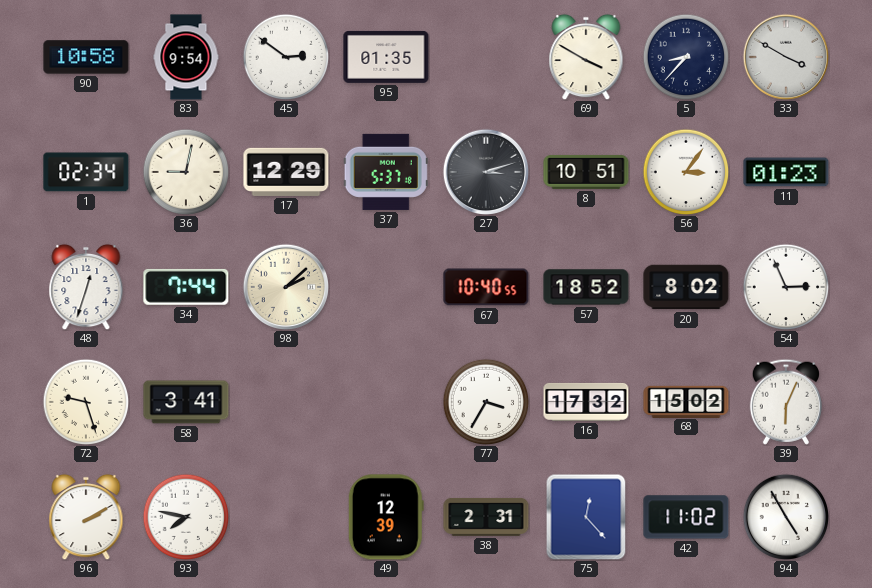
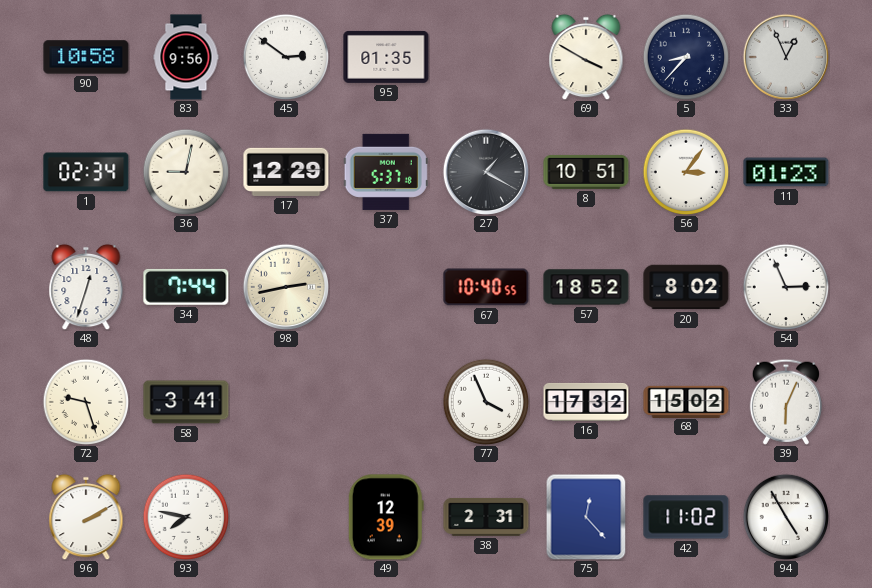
83: 9:54 -> 9:56 (186, 57)
33: 3:50 -> 12:56 (785, 56)
27: 3:12 -> 1:20 (485, 171)
98: 2:08 -> 2:43 (285, 286)
77: 3:35 -> 3:56 (486, 402)
